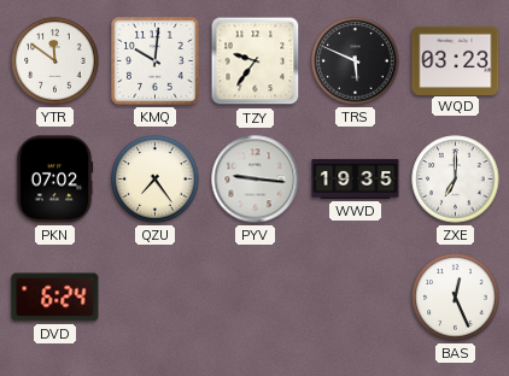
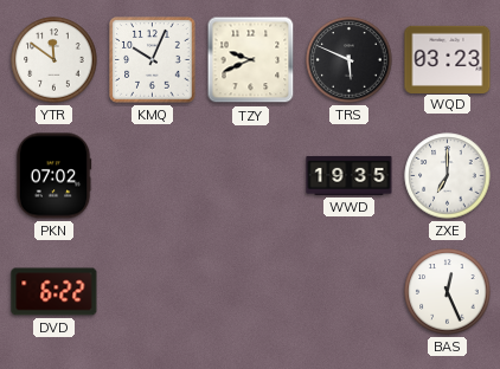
KMQ: 10:01 -> 10:04 (153, 60)
TZY: 9:36 -> 9:41 (251, 60)
QZU: 7:24 -> none (156, 180)
PYV: 9:16 -> none (256, 180)
DVD: 6:24 -> 6:22 (55, 292)
